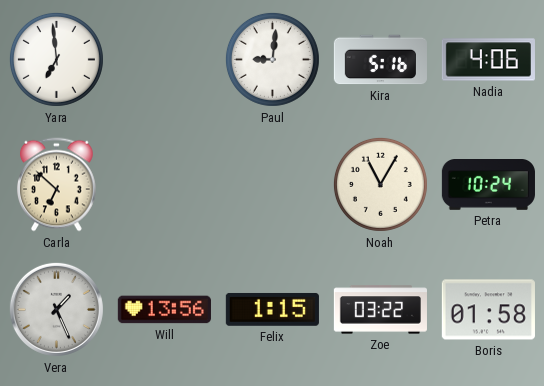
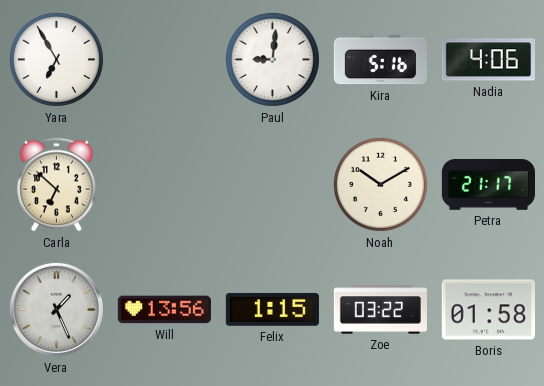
Yara: 6:59 -> 6:55 (56, 59)
Noah: 11:05 -> 10:10 (380, 184)
Petra: 10:24 -> 21:17 (488, 185)
